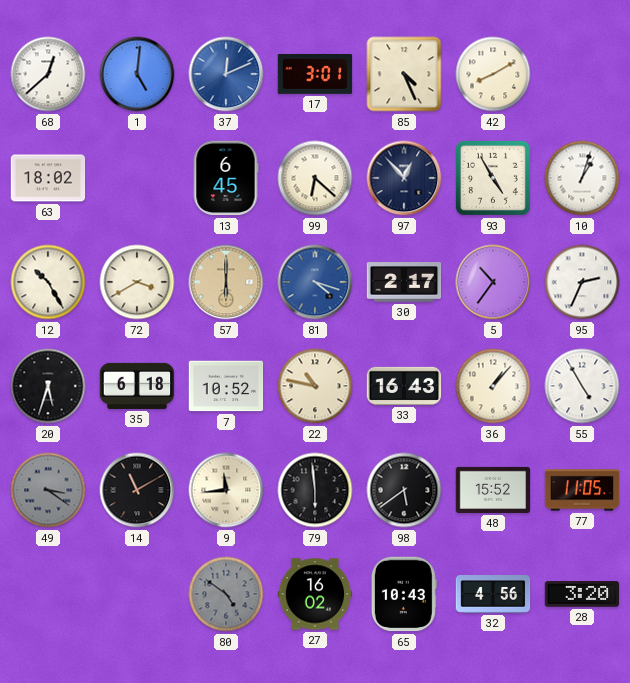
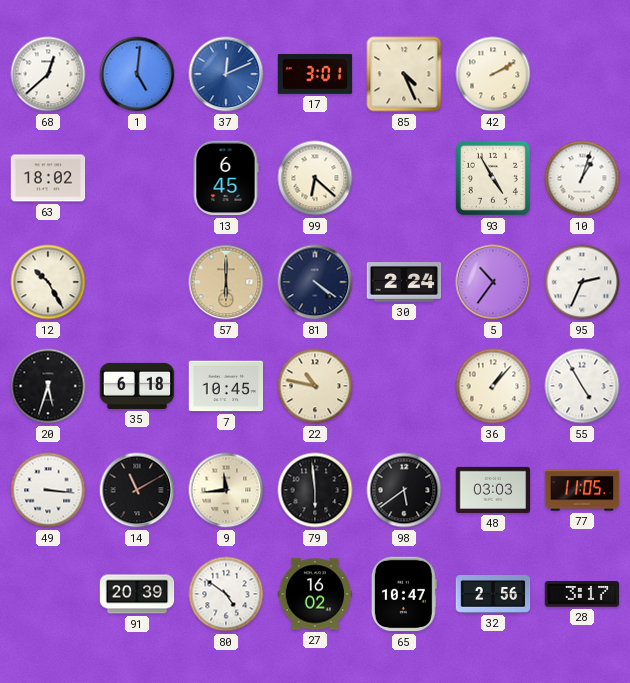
42: 8:10 -> 2:10 (493, 74)
97: 12:53 -> none (404, 178)
72: 3:40 -> none (137, 282)
81: 4:18 -> 4:21 (315, 282)
81 dial: blue -> navy (315, 282)
30: 2:17 -> 2:24 (404, 282)
7: 10:52 -> 10:45 (226, 386)
33: 16:43 -> none (404, 386)
49: 3:21 -> 3:16 (48, 490)
49 dial: grey -> white (48, 490)
48: 15:52 -> 03:03 (493, 490)
91: none -> 20:39 (137, 594)
80 dial: grey -> white (226, 594)
65: 10:43 -> 10:47 (404, 594)
32: 4:56 -> 2:56 (493, 595)
28: 3:20 -> 3:17 (582, 594)
